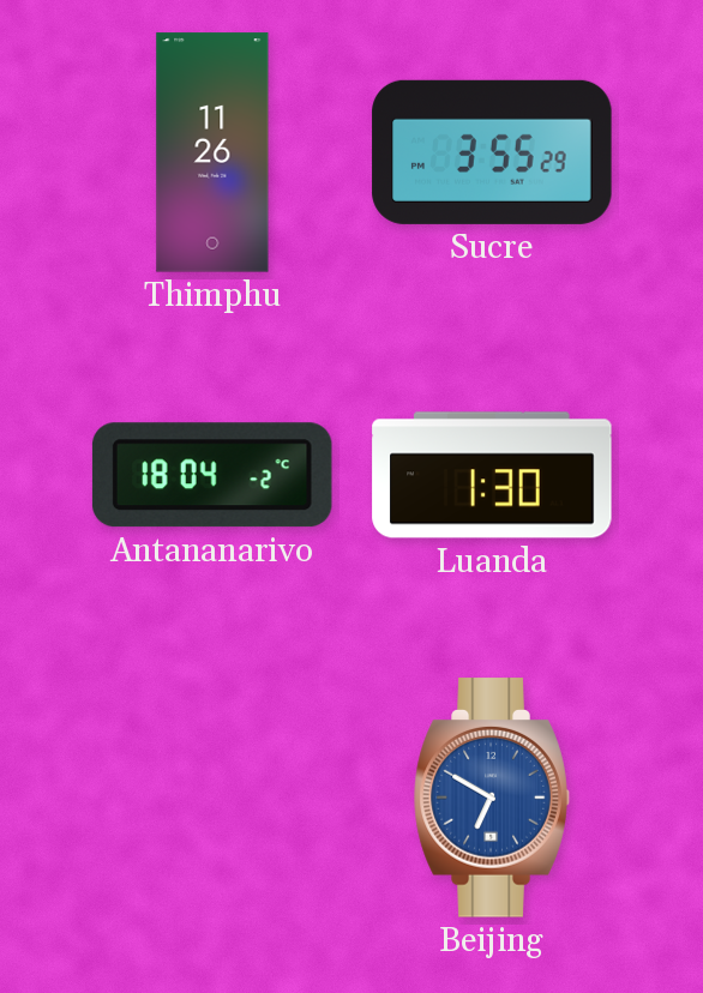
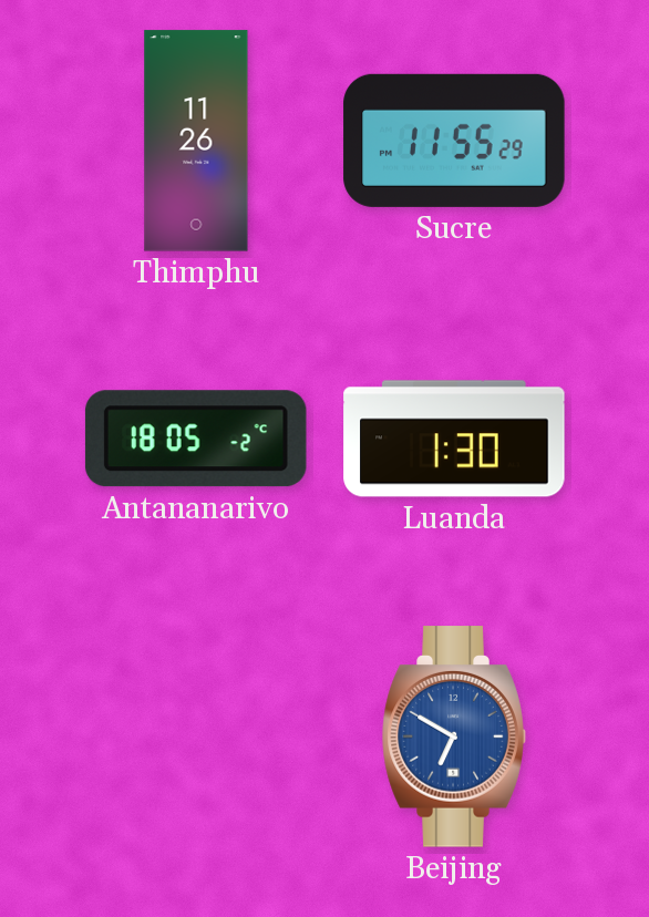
Sucre: 3:55 -> 11:55 (454, 141)
Antananarivo: 18:04 -> 18:05 (196, 439)
